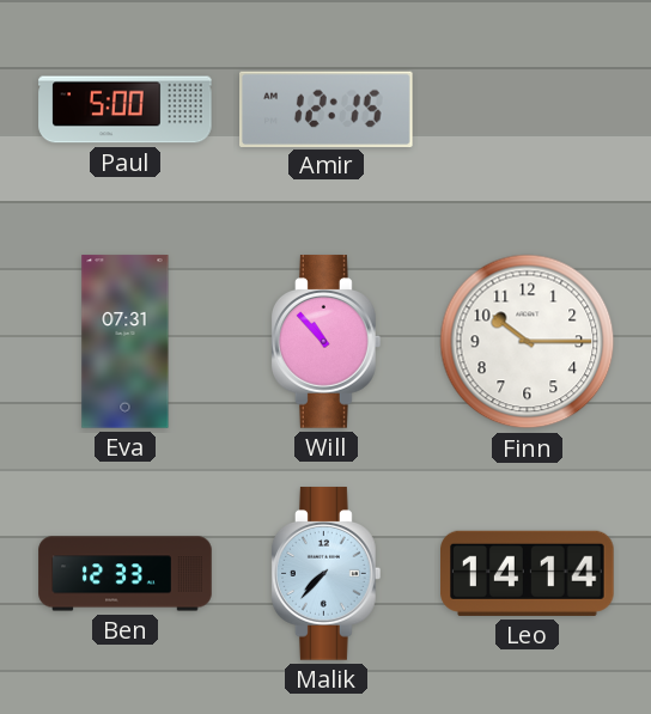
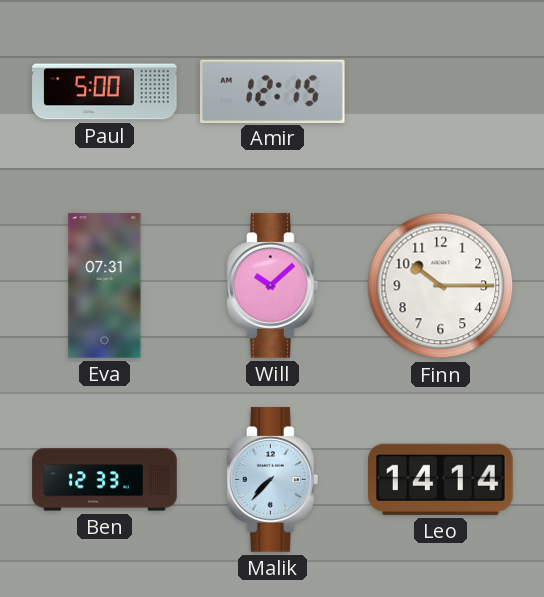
Will: 10:53 -> 10:08 (273, 286)
